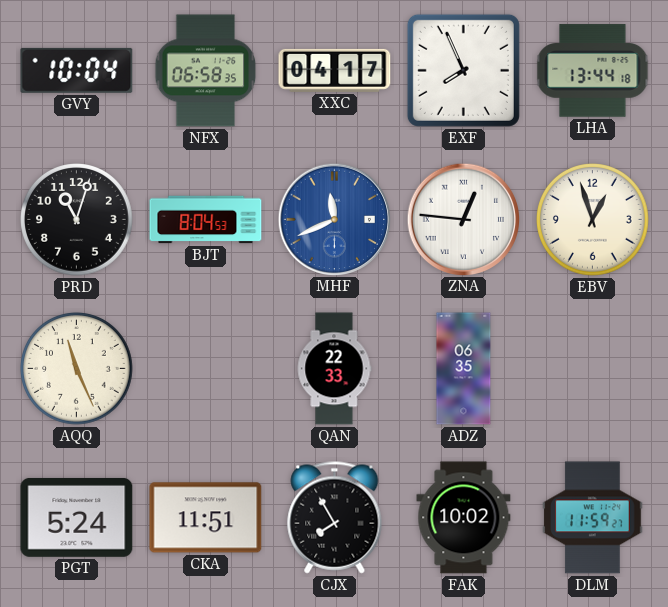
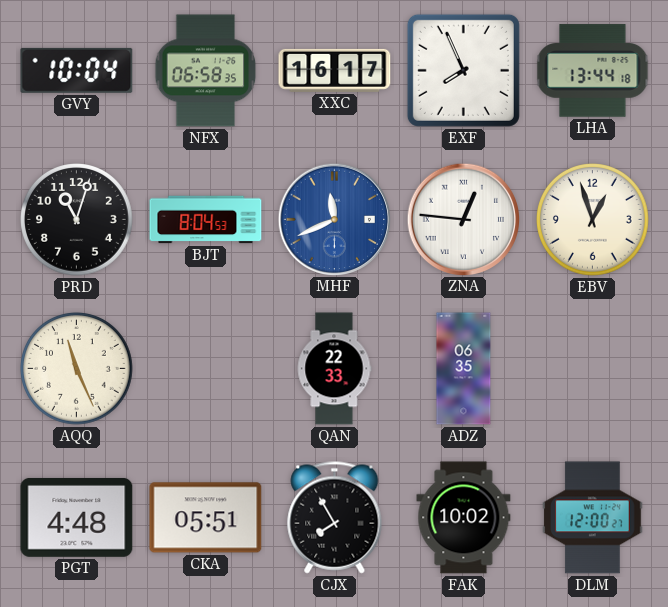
XXC: 04:17 -> 16:17 (335, 70)
PGT: 5:24 -> 4:48 (77, 517)
CKA: 11:51 -> 05:51 (206, 518)
DLM: 11:59 -> 12:00 (593, 518)
